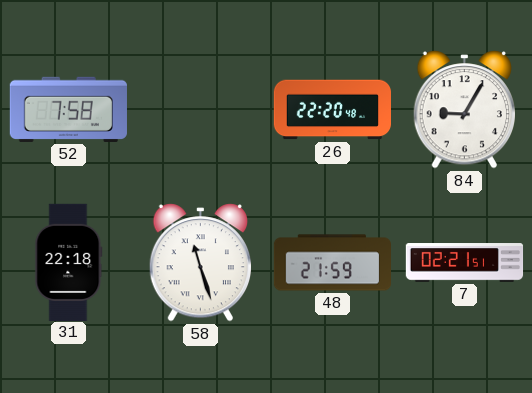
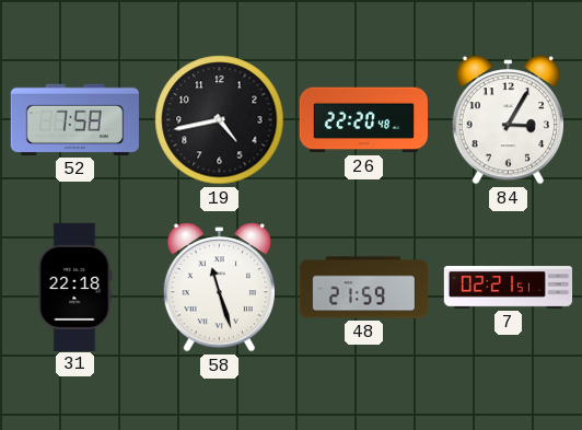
19: none -> 4:43 (220, 120)
84: 9:05 -> 3:05 (508, 120)
